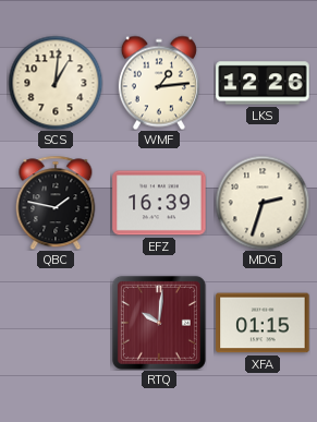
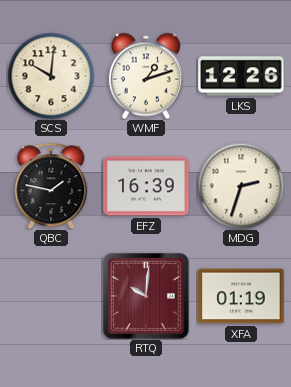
SCS: 1:01 -> 10:01 (51, 76)
WMF: 1:14 -> 1:12 (146, 76)
XFA: 01:15 -> 01:19 (241, 296)
